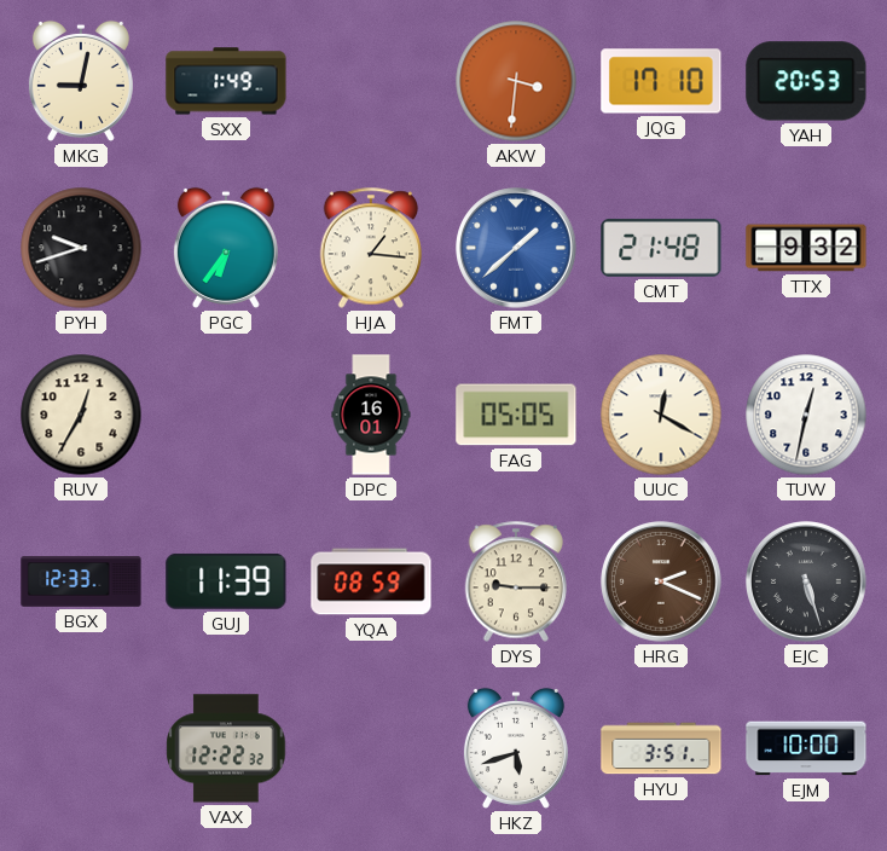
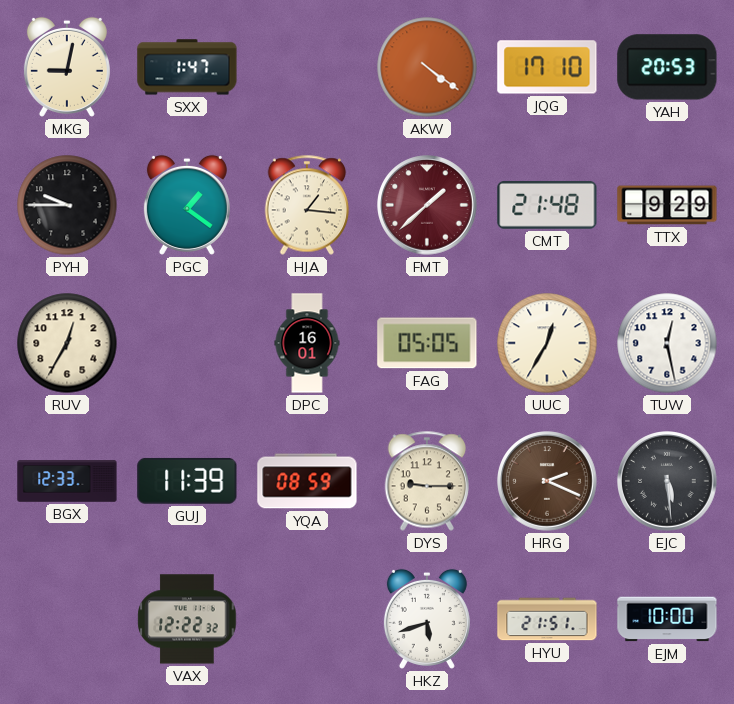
SXX: 1:49 -> 1:47 (187, 67)
AKW: 3:31 -> 4:21 (427, 67)
PYH: 9:42 -> 9:45 (67, 205)
PGC: 6:36 -> 1:21 (187, 205)
FMT dial: blue -> burgundy (427, 205)
TTX: 9:32 -> 9:29 (667, 205)
UUC: 12:20 -> 12:35 (547, 343)
TUW: 12:32 -> 12:28 (667, 343)
EJC: 5:27 -> 5:29 (667, 481)
HYU: 3:51 -> 21:51 (547, 619)
